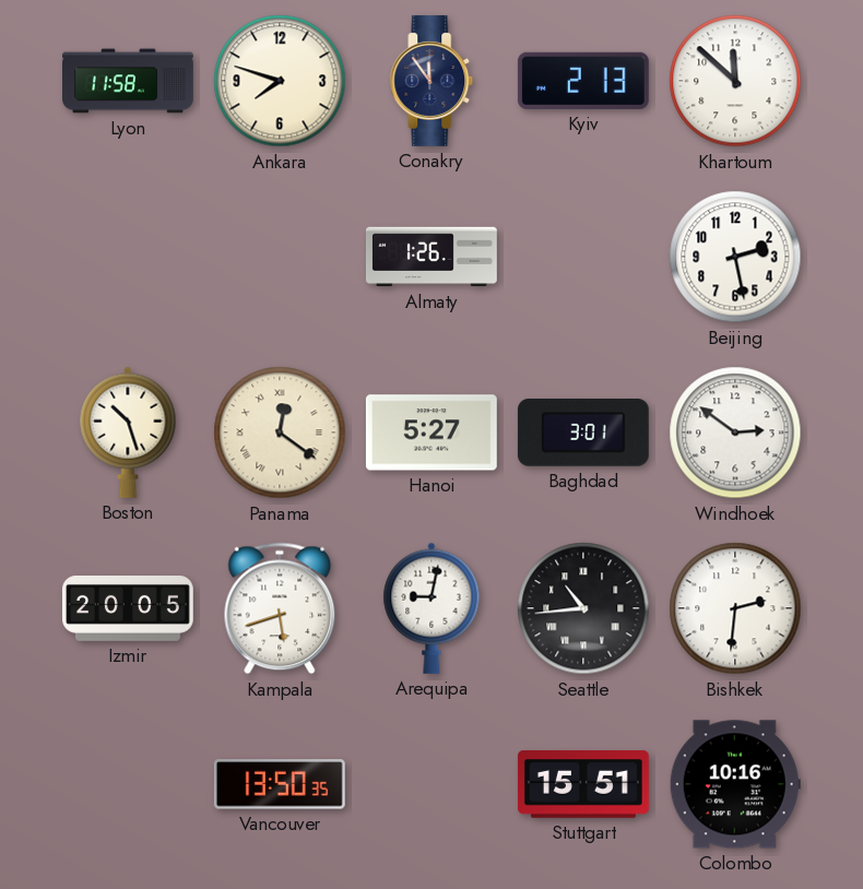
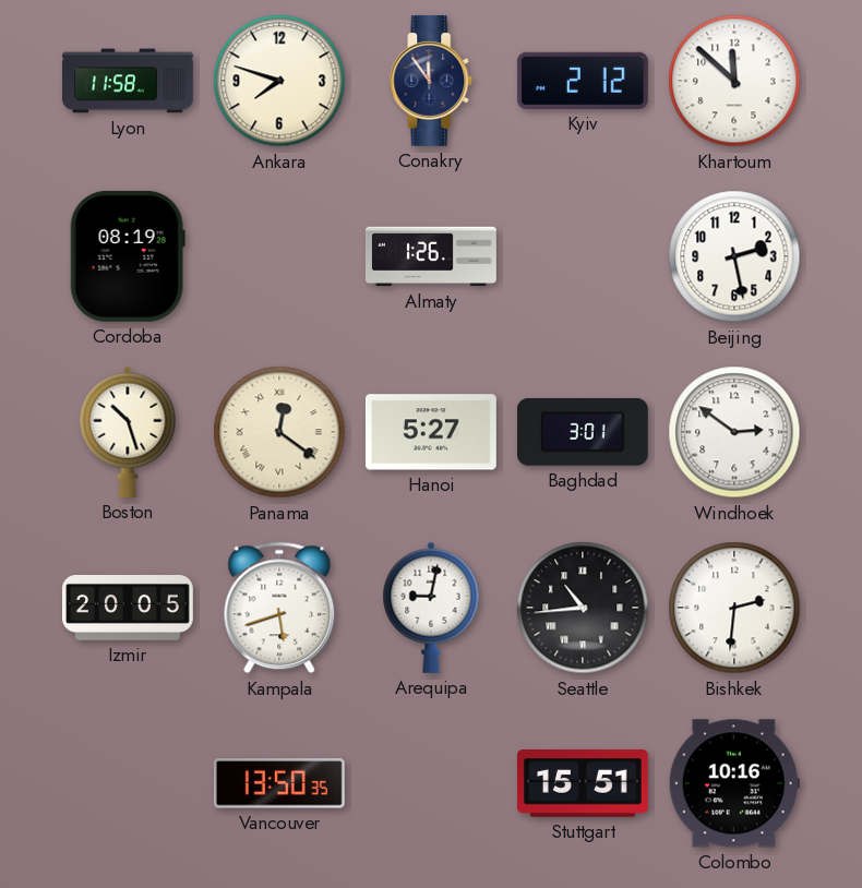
Kyiv: 2:13 -> 2:12 (583, 81)
Cordoba: none -> 08:19 (128, 256)
